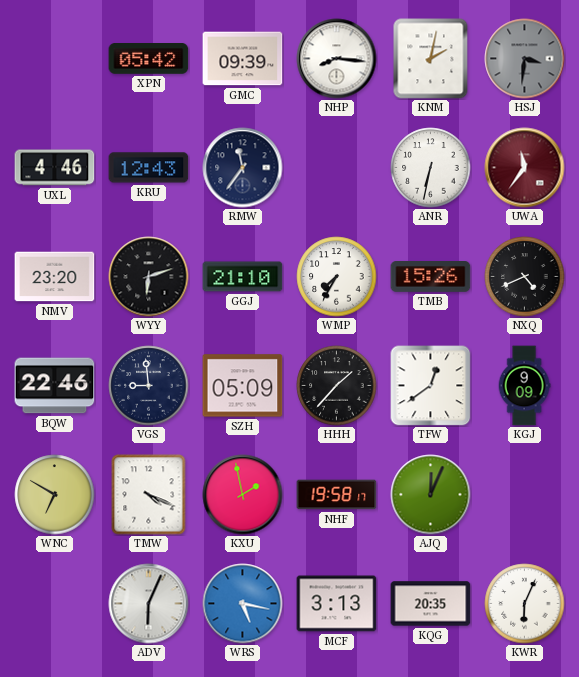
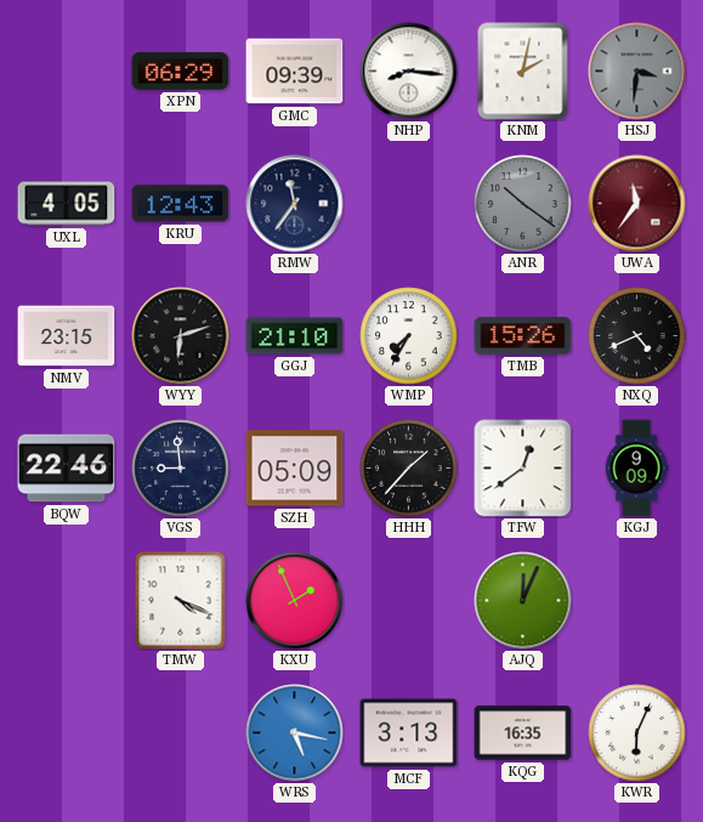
XPN: 05:42 -> 06:29 (181, 72)
UXL: 4:46 -> 4:05 (67, 204)
ANR: 6:32 -> 10:21 (523, 204)
ANR dial: white -> grey (523, 204)
NMV: 23:20 -> 23:15 (67, 336)
WNC: 6:50 -> none (55, 495)
KXU: 1:58 -> 1:56 (295, 601)
NHF: 19:58 -> none (337, 495)
ADV: 6:04 -> none (149, 604)
KQG: 20:35 -> 16:35 (523, 733)
